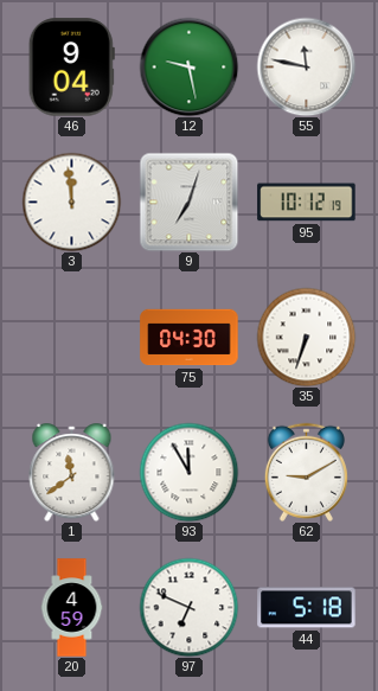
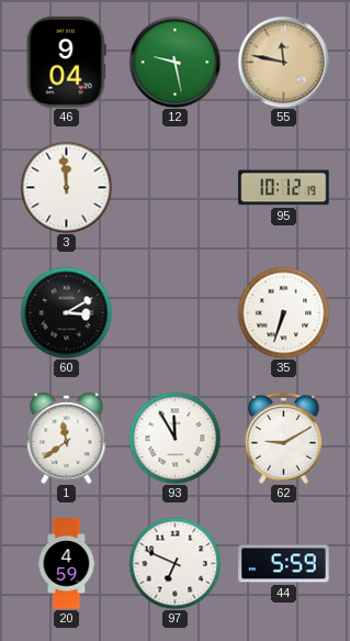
55 dial: white -> champagne (283, 62)
9: 7:03 -> none (188, 201)
60: none -> 3:10 (66, 312)
75: 04:30 -> none (190, 338)
44: 5:18 -> 5:59 (284, 564)
